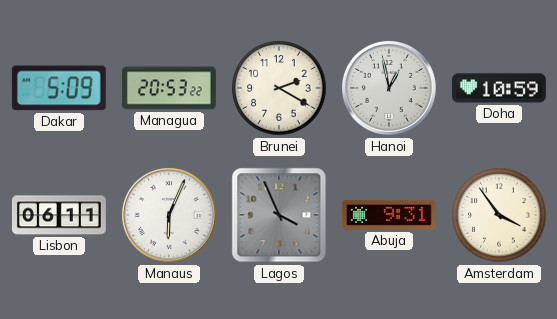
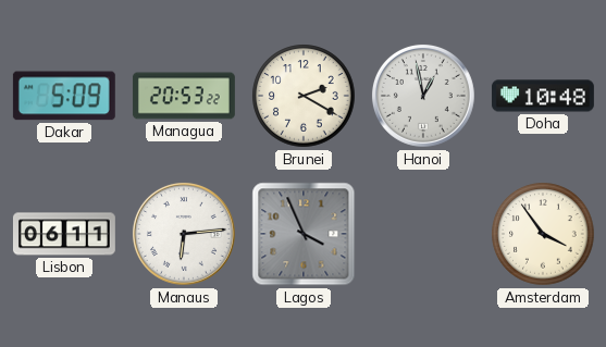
Doha: 10:59 -> 10:48 (543, 96)
Manaus: 6:04 -> 6:14 (184, 234)
Abuja: 9:31 -> none (389, 215)
